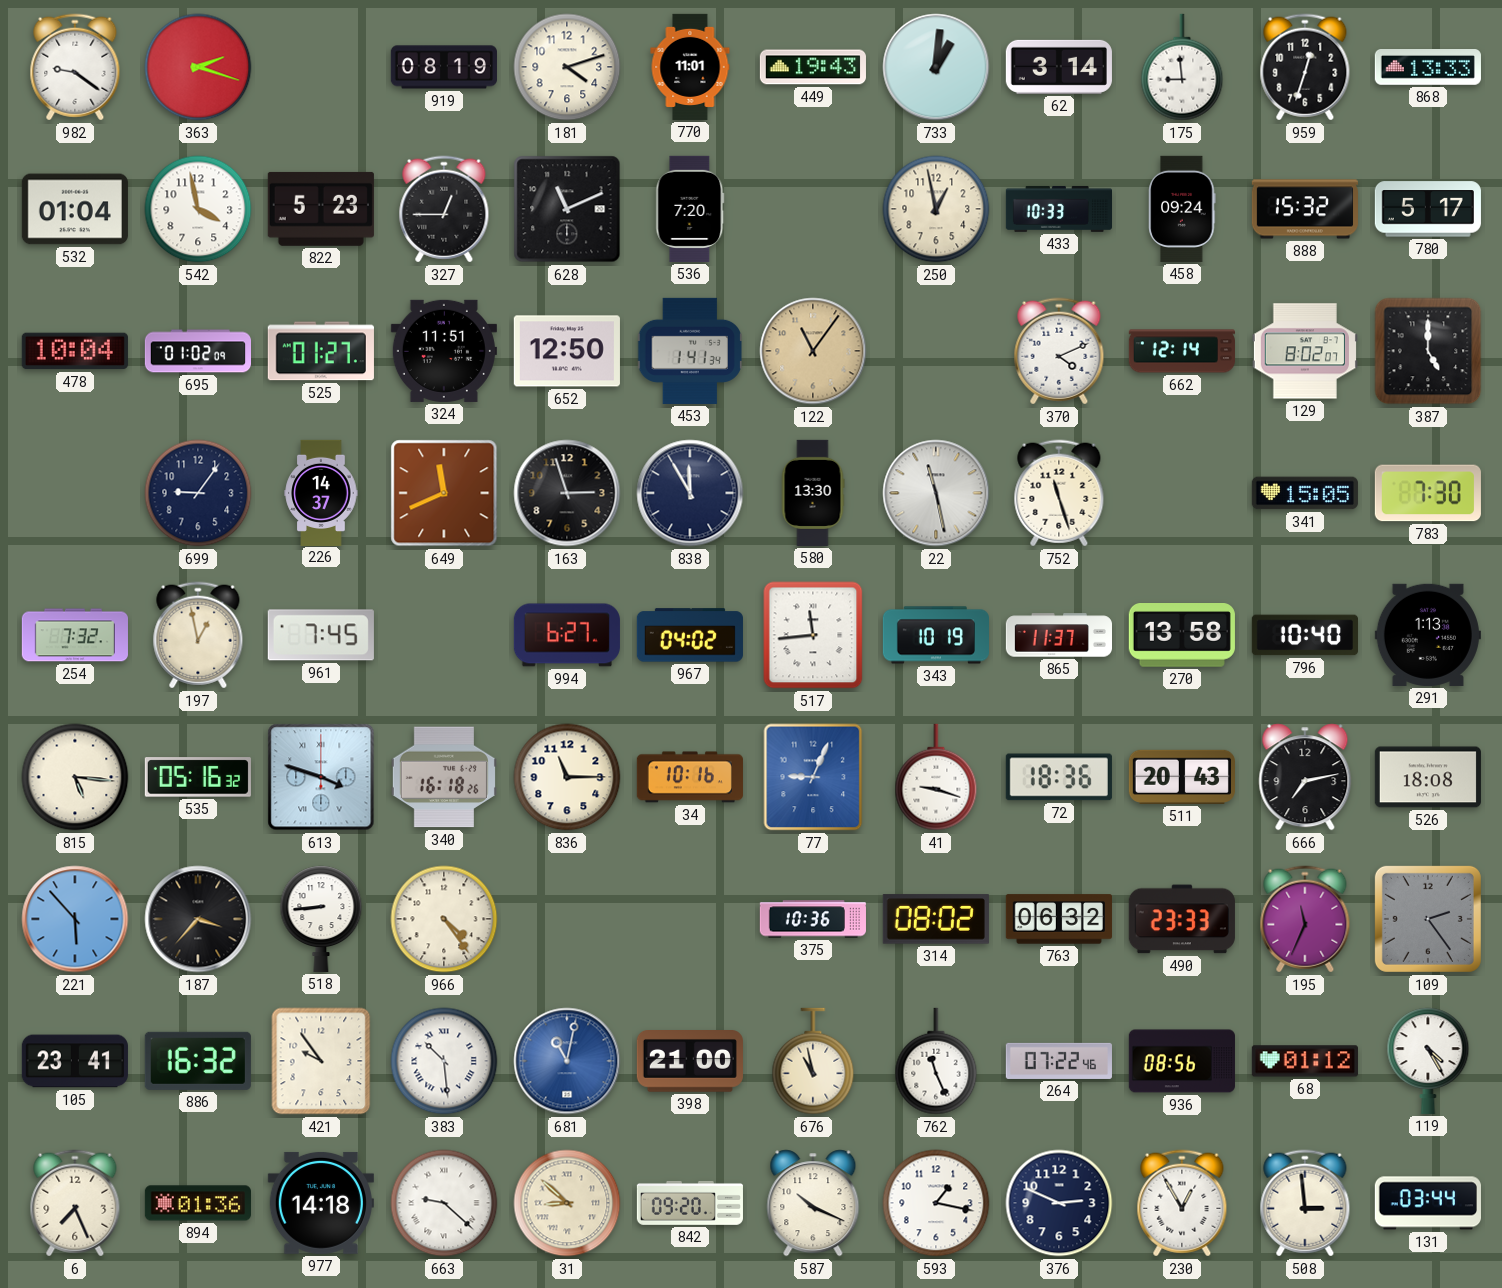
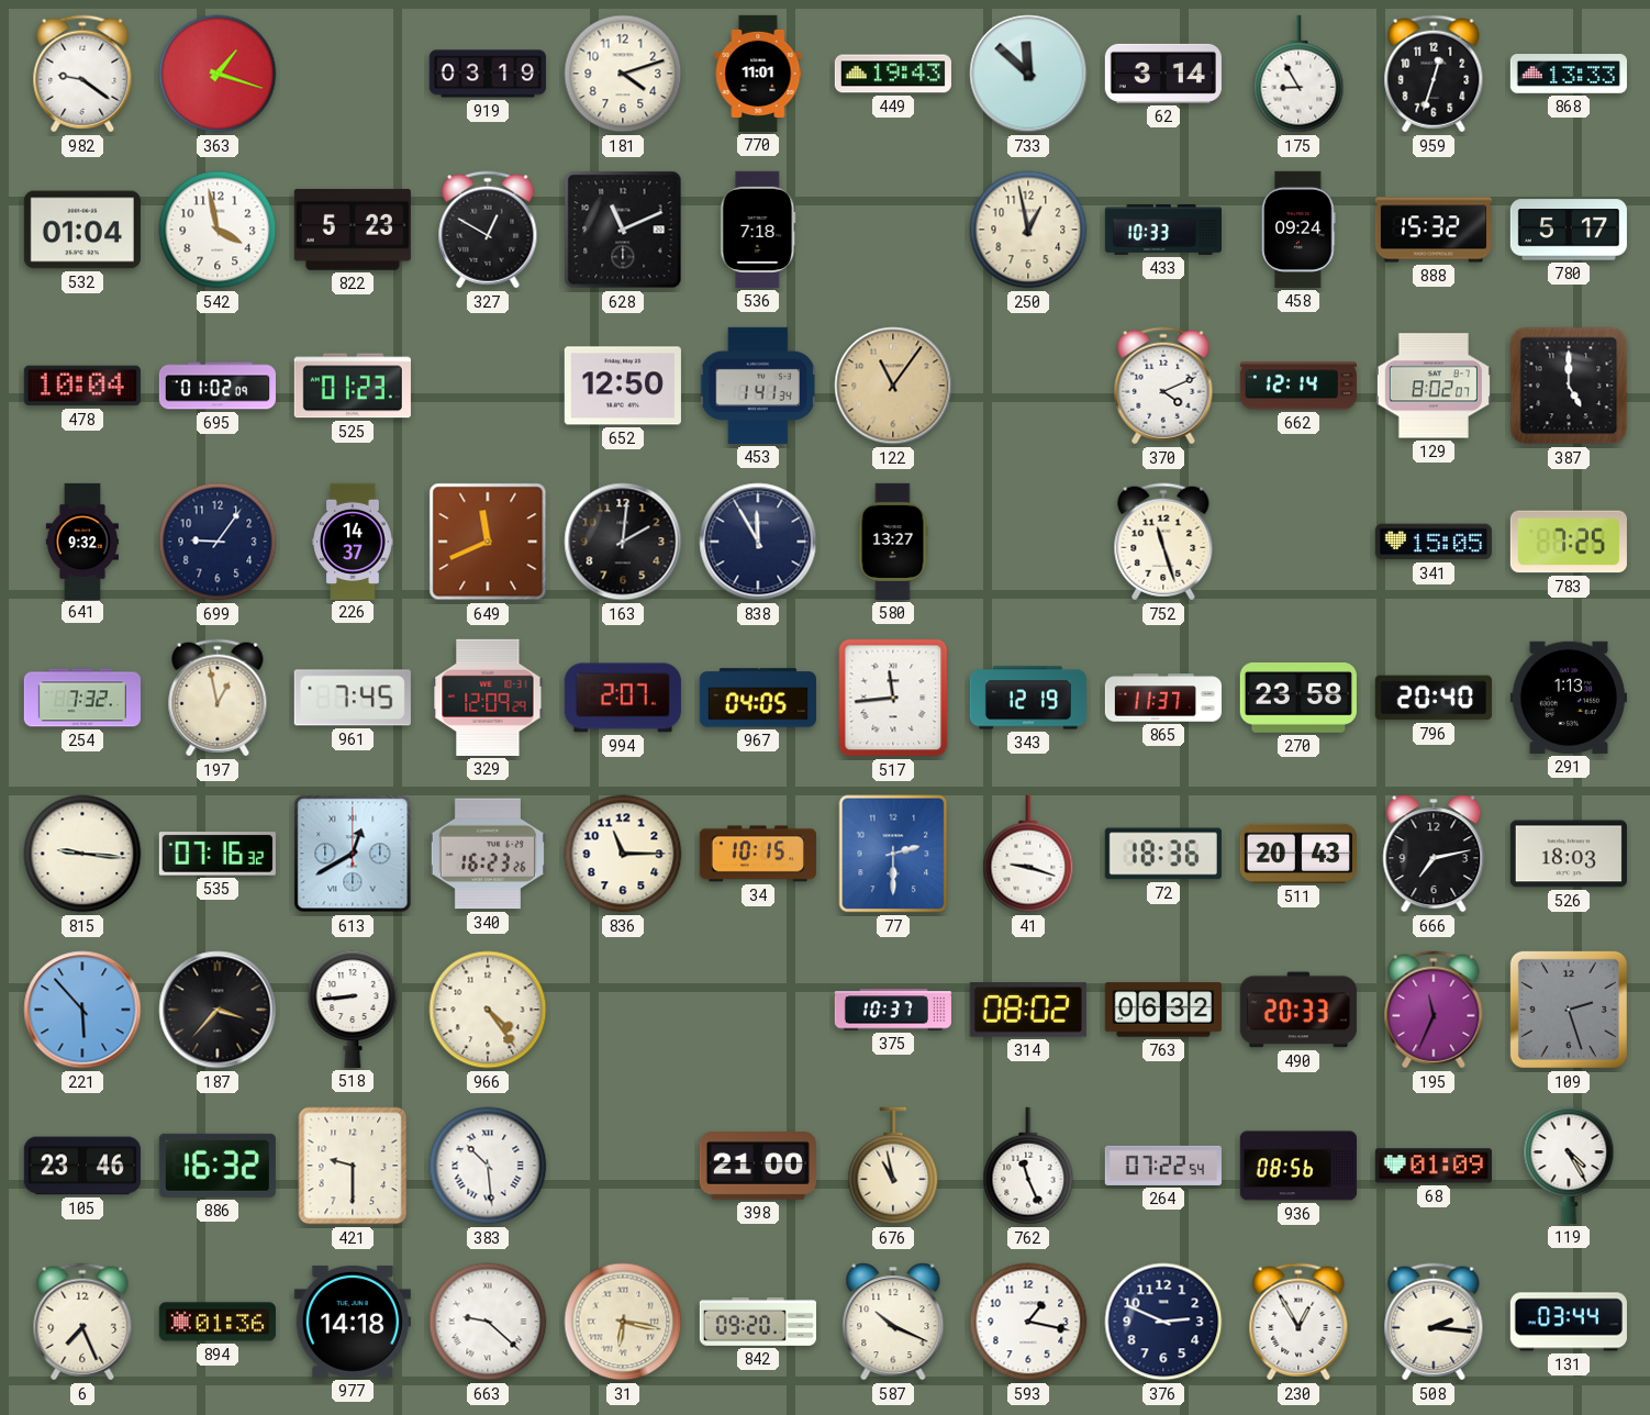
363: 2:18 -> 1:18 (218, 74)
919: 08:19 -> 03:19 (488, 74)
733: 1:01 -> 11:52 (1028, 74)
175: 8:59 -> 8:55 (1298, 74)
327: 12:45 -> 12:50 (488, 230)
536: 7:20 -> 7:18 (758, 230)
525: 01:27 -> 01:23 (353, 386)
324: 11:51 -> none (444, 351)
641: none -> 9:32 (81, 541)
163: 2:57 -> 2:01 (623, 542)
580: 13:30 -> 13:27 (893, 542)
22: 11:28 -> none (936, 493)
783: 7:30 -> 7:25 (1569, 542)
329: none -> 12:09 (488, 698)
994: 6:27 -> 2:07 (623, 698)
967: 04:02 -> 04:05 (758, 698)
343: 10:19 -> 12:19 (1027, 698)
270: 13:58 -> 23:58 (1298, 699)
796: 10:40 -> 20:40 (1434, 698)
815: 5:16 -> 9:16 (82, 854)
535: 05:16 -> 07:16 (218, 854)
613: 3:48 -> 12:40 (353, 854)
340: 16:18 -> 16:23 (488, 854)
34: 10:16 -> 10:15 (758, 854)
77: 9:04 -> 2:30 (893, 854)
526: 18:08 -> 18:03 (1569, 854)
375: 10:36 -> 10:37 (893, 1010)
490: 23:33 -> 20:33 (1298, 1010)
109: 2:24 -> 2:27 (1569, 1010)
105: 23:41 -> 23:46 (82, 1166)
421: 9:54 -> 9:30 (353, 1166)
681: 11:02 -> none (567, 1061)
264: 07:22:46 -> 07:22:54 (1163, 1166)
68: 01:12 -> 01:09 (1434, 1166)
31: 8:52 -> 6:17 (623, 1322)
508: 2:59 -> 2:16 (1434, 1322)
